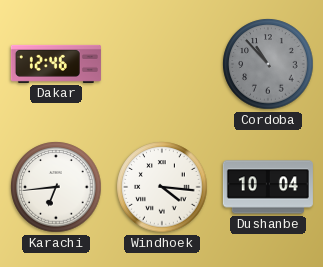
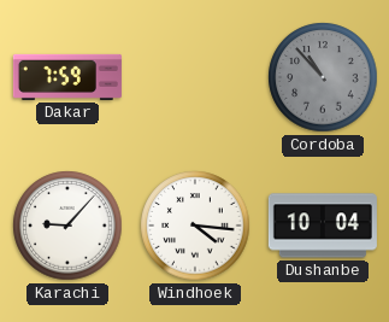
Dakar: 12:46 -> 7:59 (67, 77)
Karachi: 6:44 -> 9:07 (67, 226)
